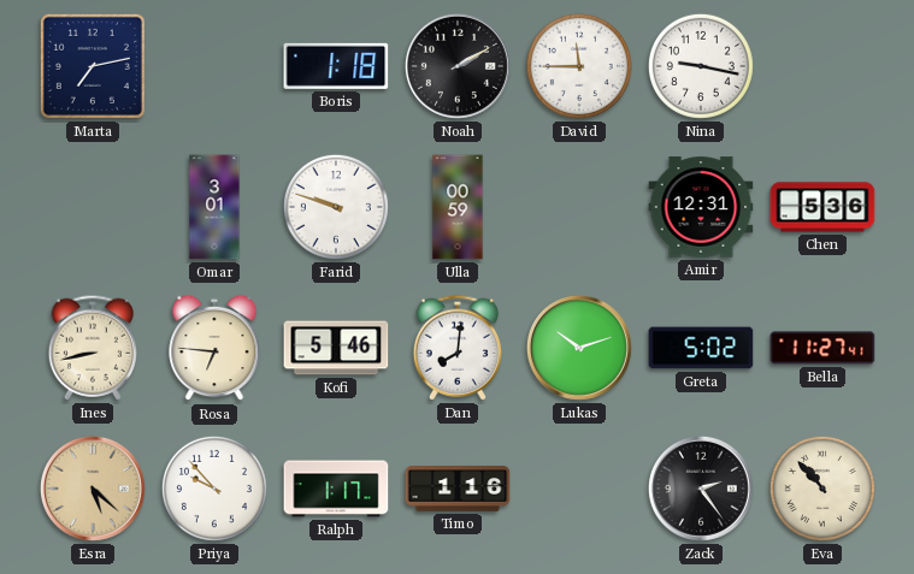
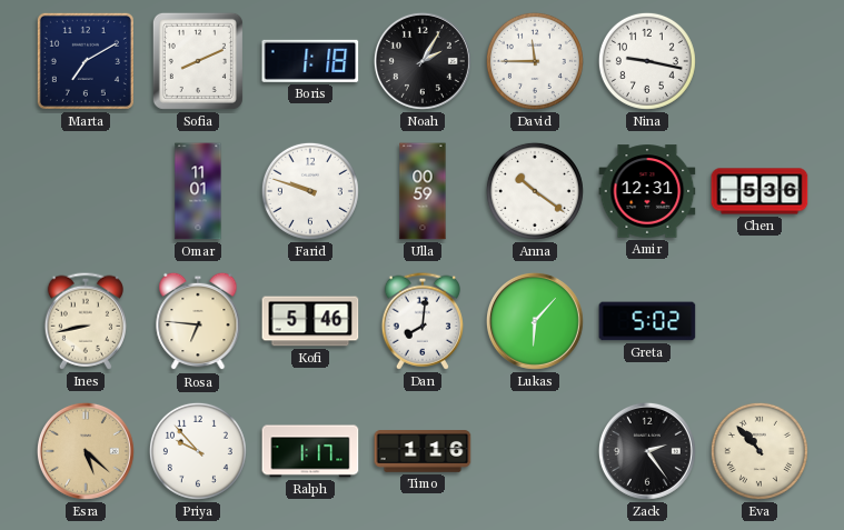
Marta: 7:13 -> 7:10 (86, 61)
Sofia: none -> 8:11 (198, 61)
Noah: 2:10 -> 2:05 (423, 61)
Omar: 3:01 -> 11:01 (198, 191)
Anna: none -> 10:21 (535, 191)
Lukas: 10:12 -> 6:07 (535, 321)
Bella: 11:27 -> none (822, 348)
